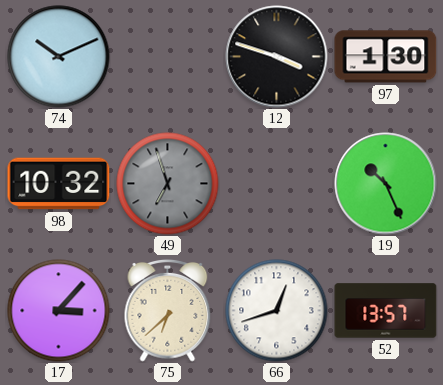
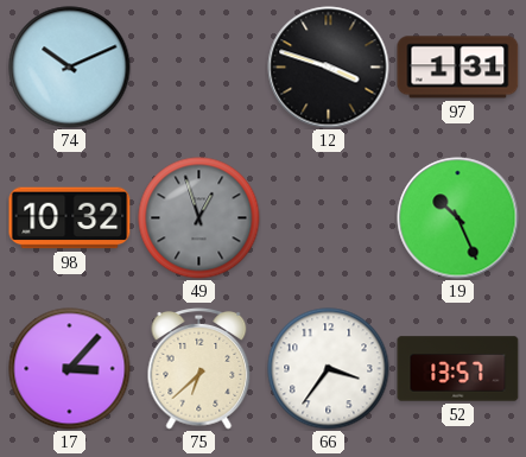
97: 1:30 -> 1:31 (458, 68)
49: 6:57 -> 12:57 (199, 218)
66: 12:42 -> 3:36 (329, 369)
